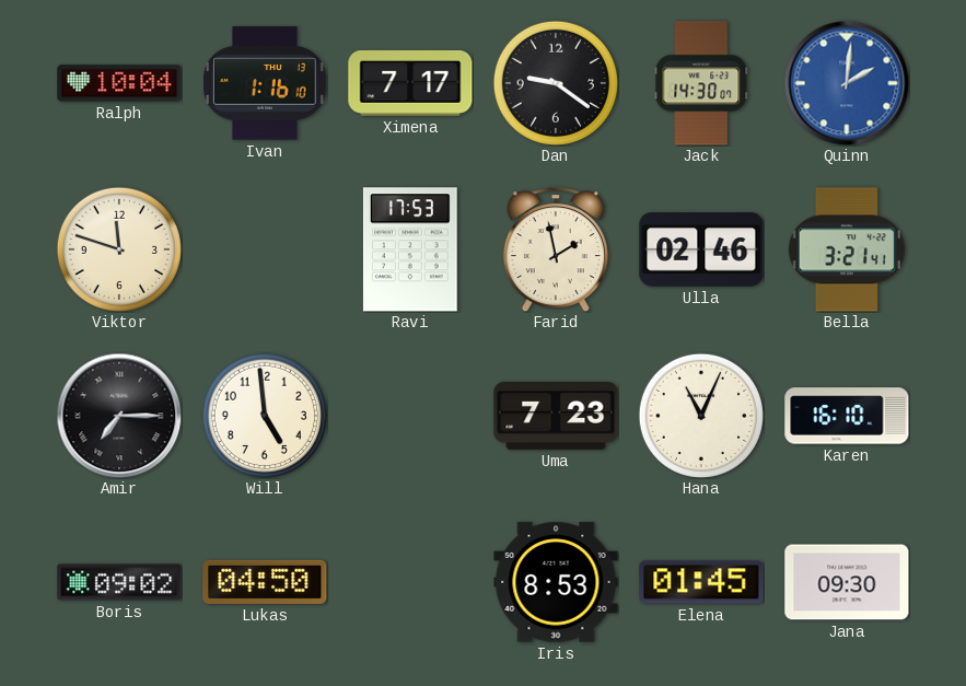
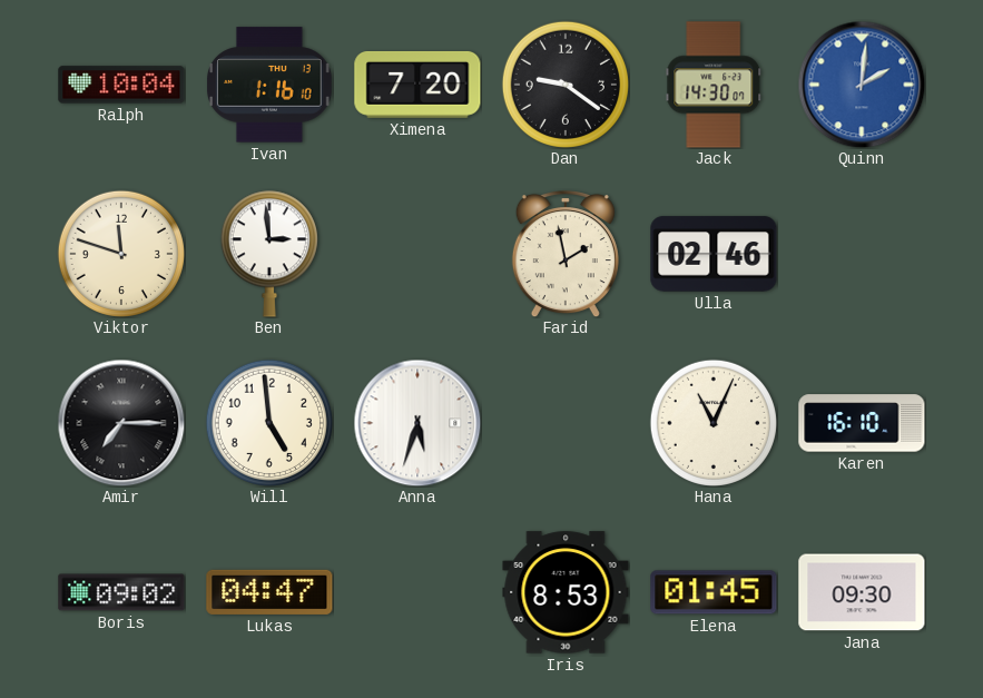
Ximena: 7:17 -> 7:20 (417, 85)
Ben: none -> 2:59 (269, 254)
Ravi: 17:53 -> none (410, 249)
Bella: 3:21 -> none (847, 249)
Anna: none -> 5:33 (417, 423)
Uma: 7:23 -> none (556, 416)
Lukas: 04:50 -> 04:47 (269, 592)
